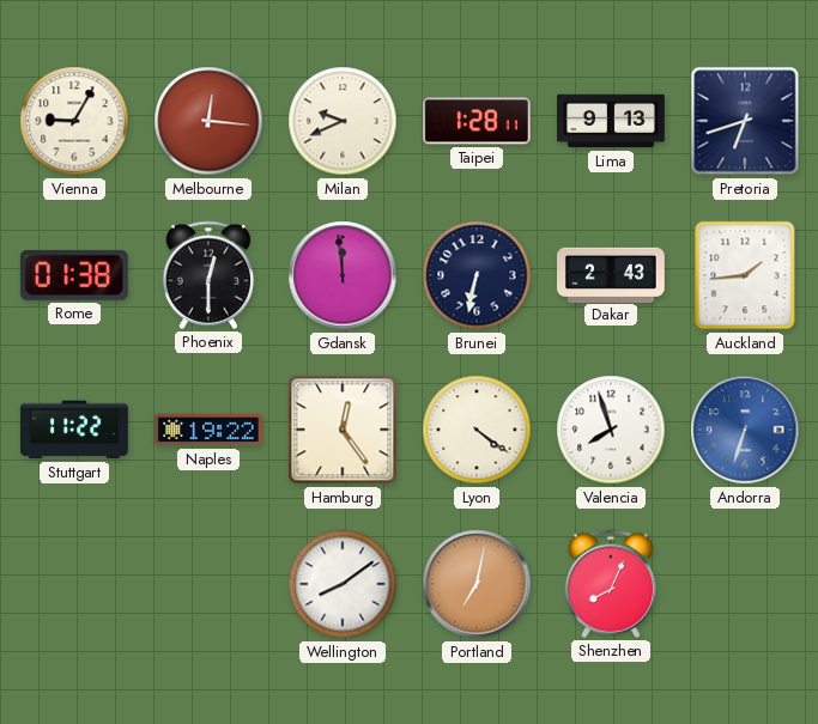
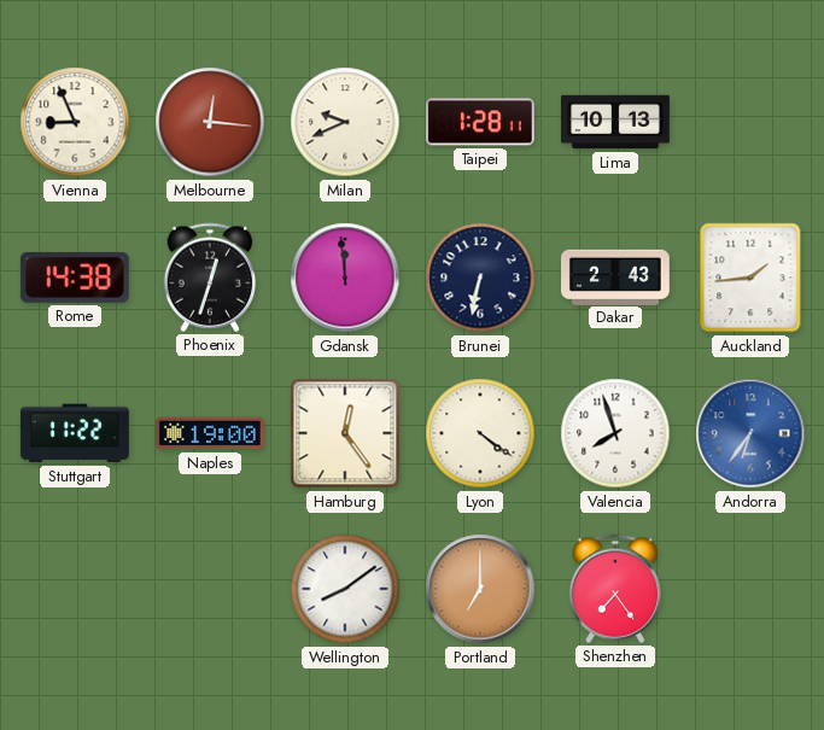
Vienna: 9:05 -> 8:56 (75, 122)
Lima: 9:13 -> 10:13 (616, 122)
Pretoria: 6:42 -> none (745, 121)
Rome: 01:38 -> 14:38 (75, 278)
Phoenix: 12:30 -> 12:33 (210, 278)
Naples: 19:22 -> 19:00 (210, 433)
Andorra: 6:33 -> 6:36 (750, 433)
Portland: 7:02 -> 7:00 (480, 589)
Shenzhen: 8:04 -> 7:24 (615, 589)
